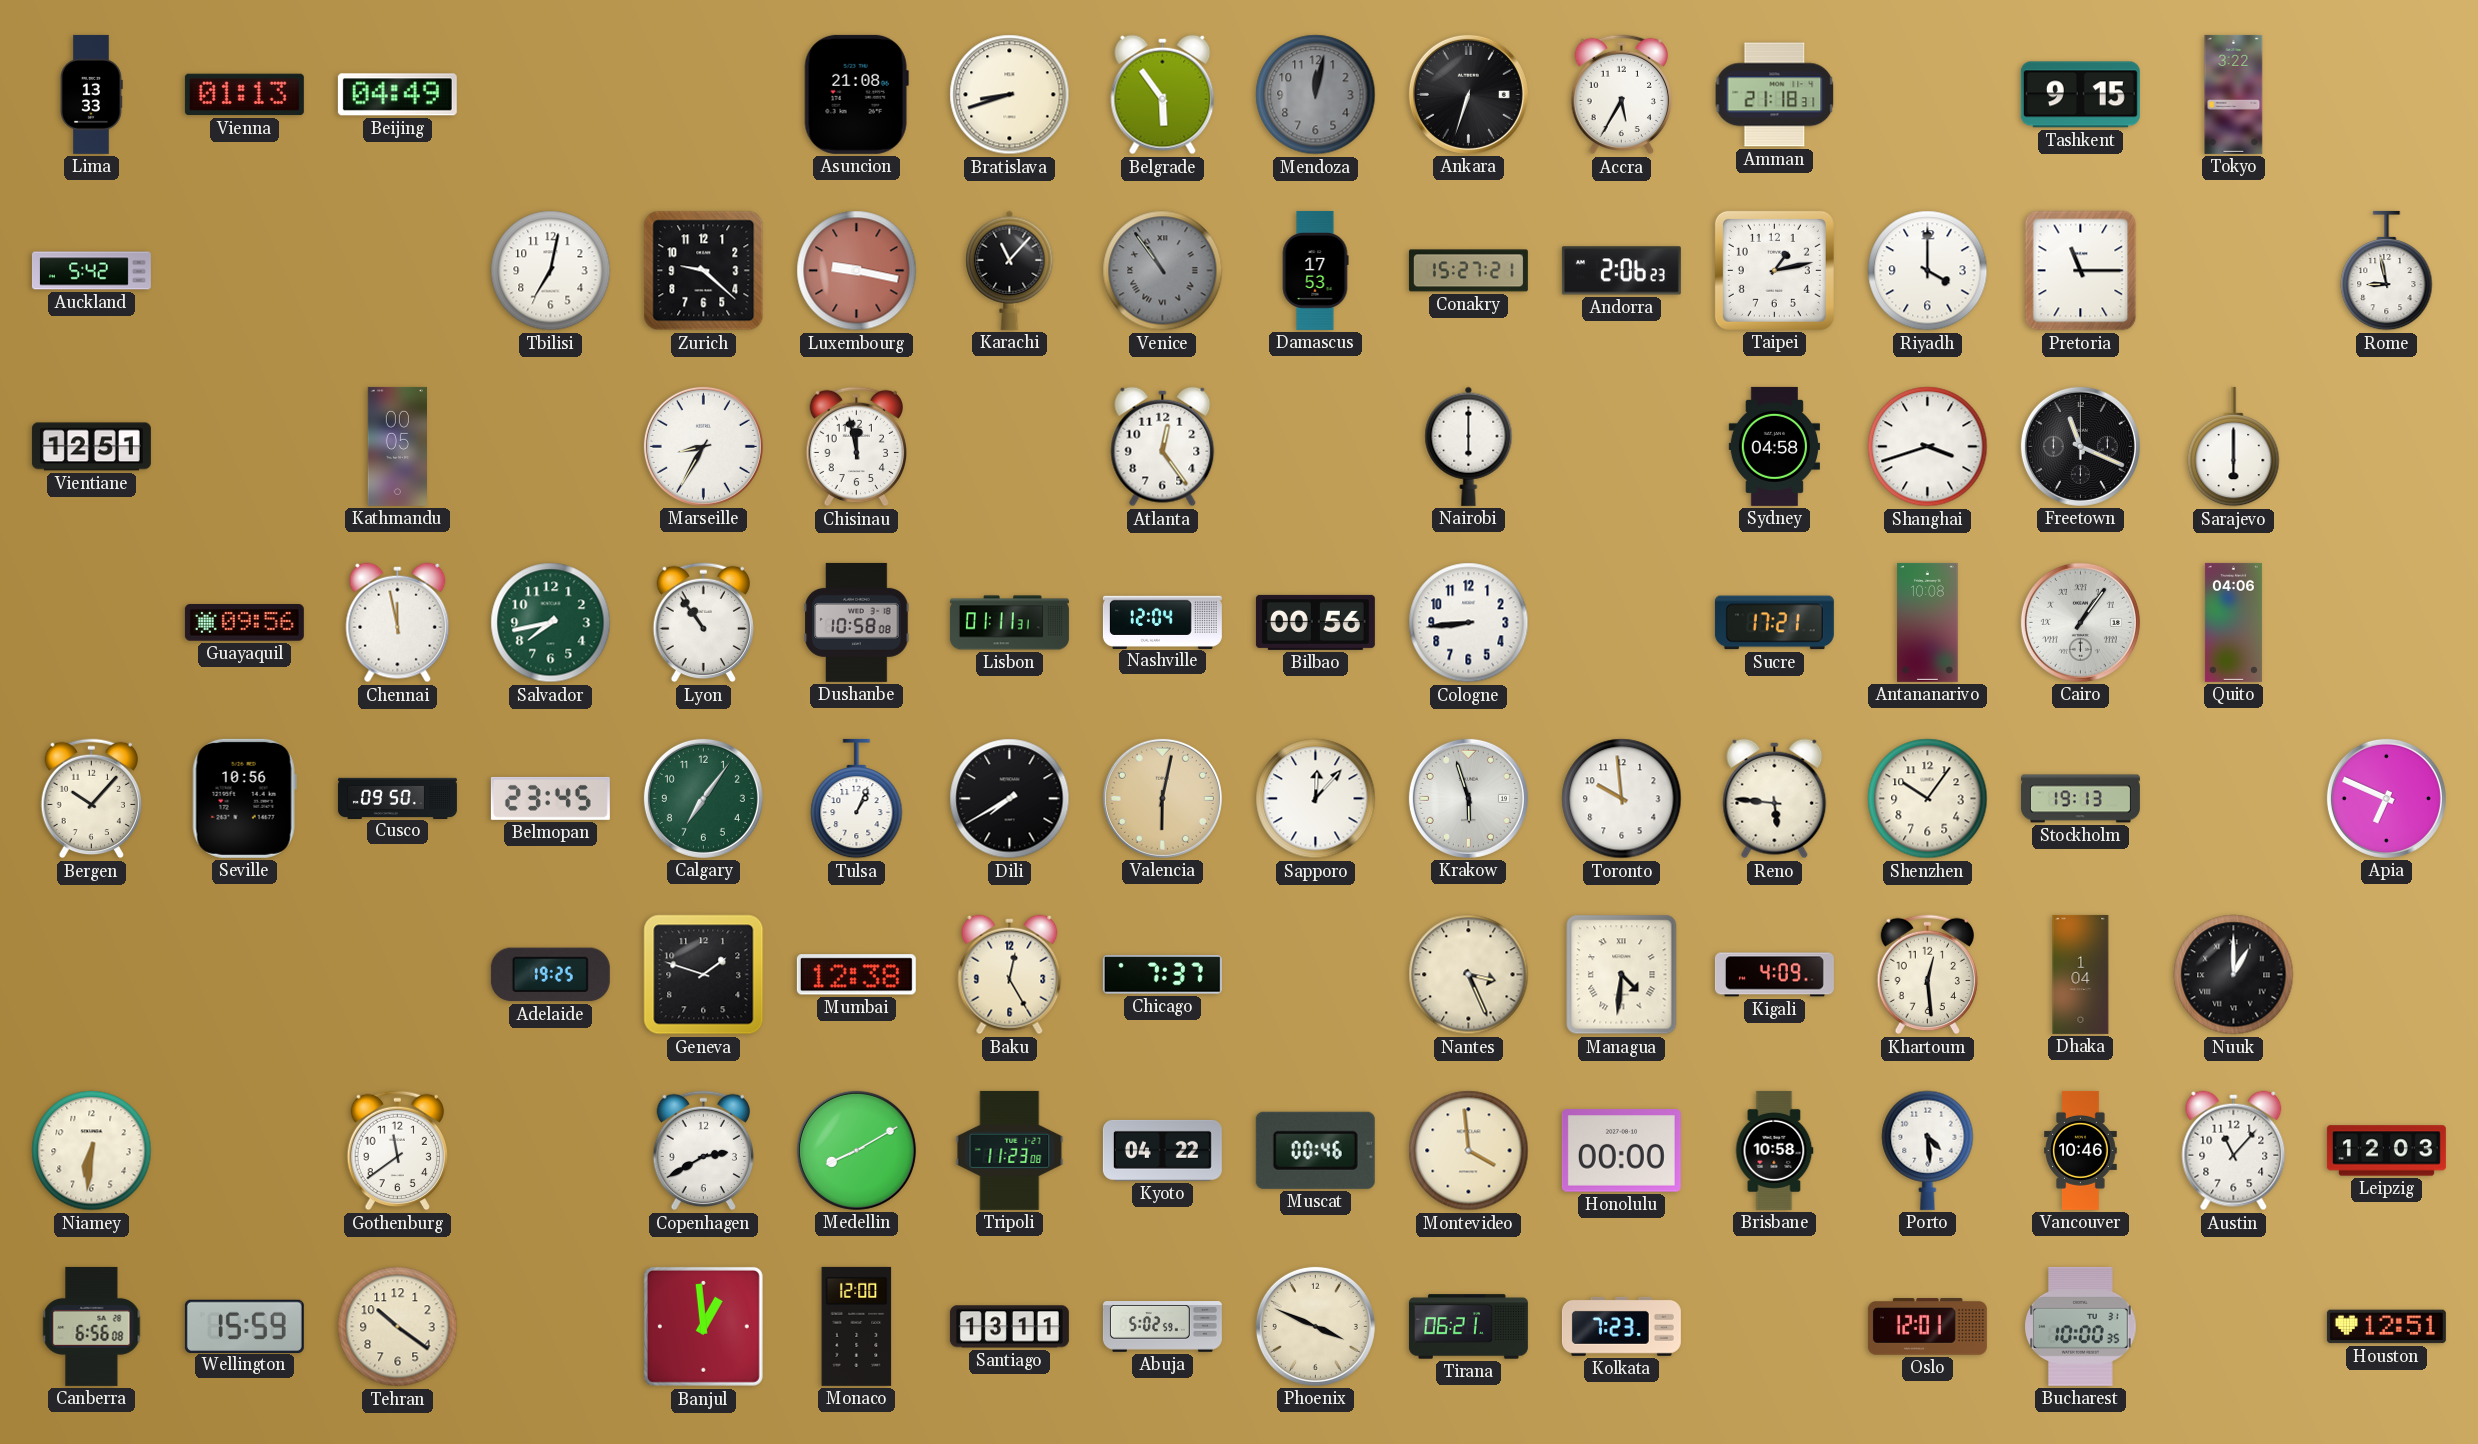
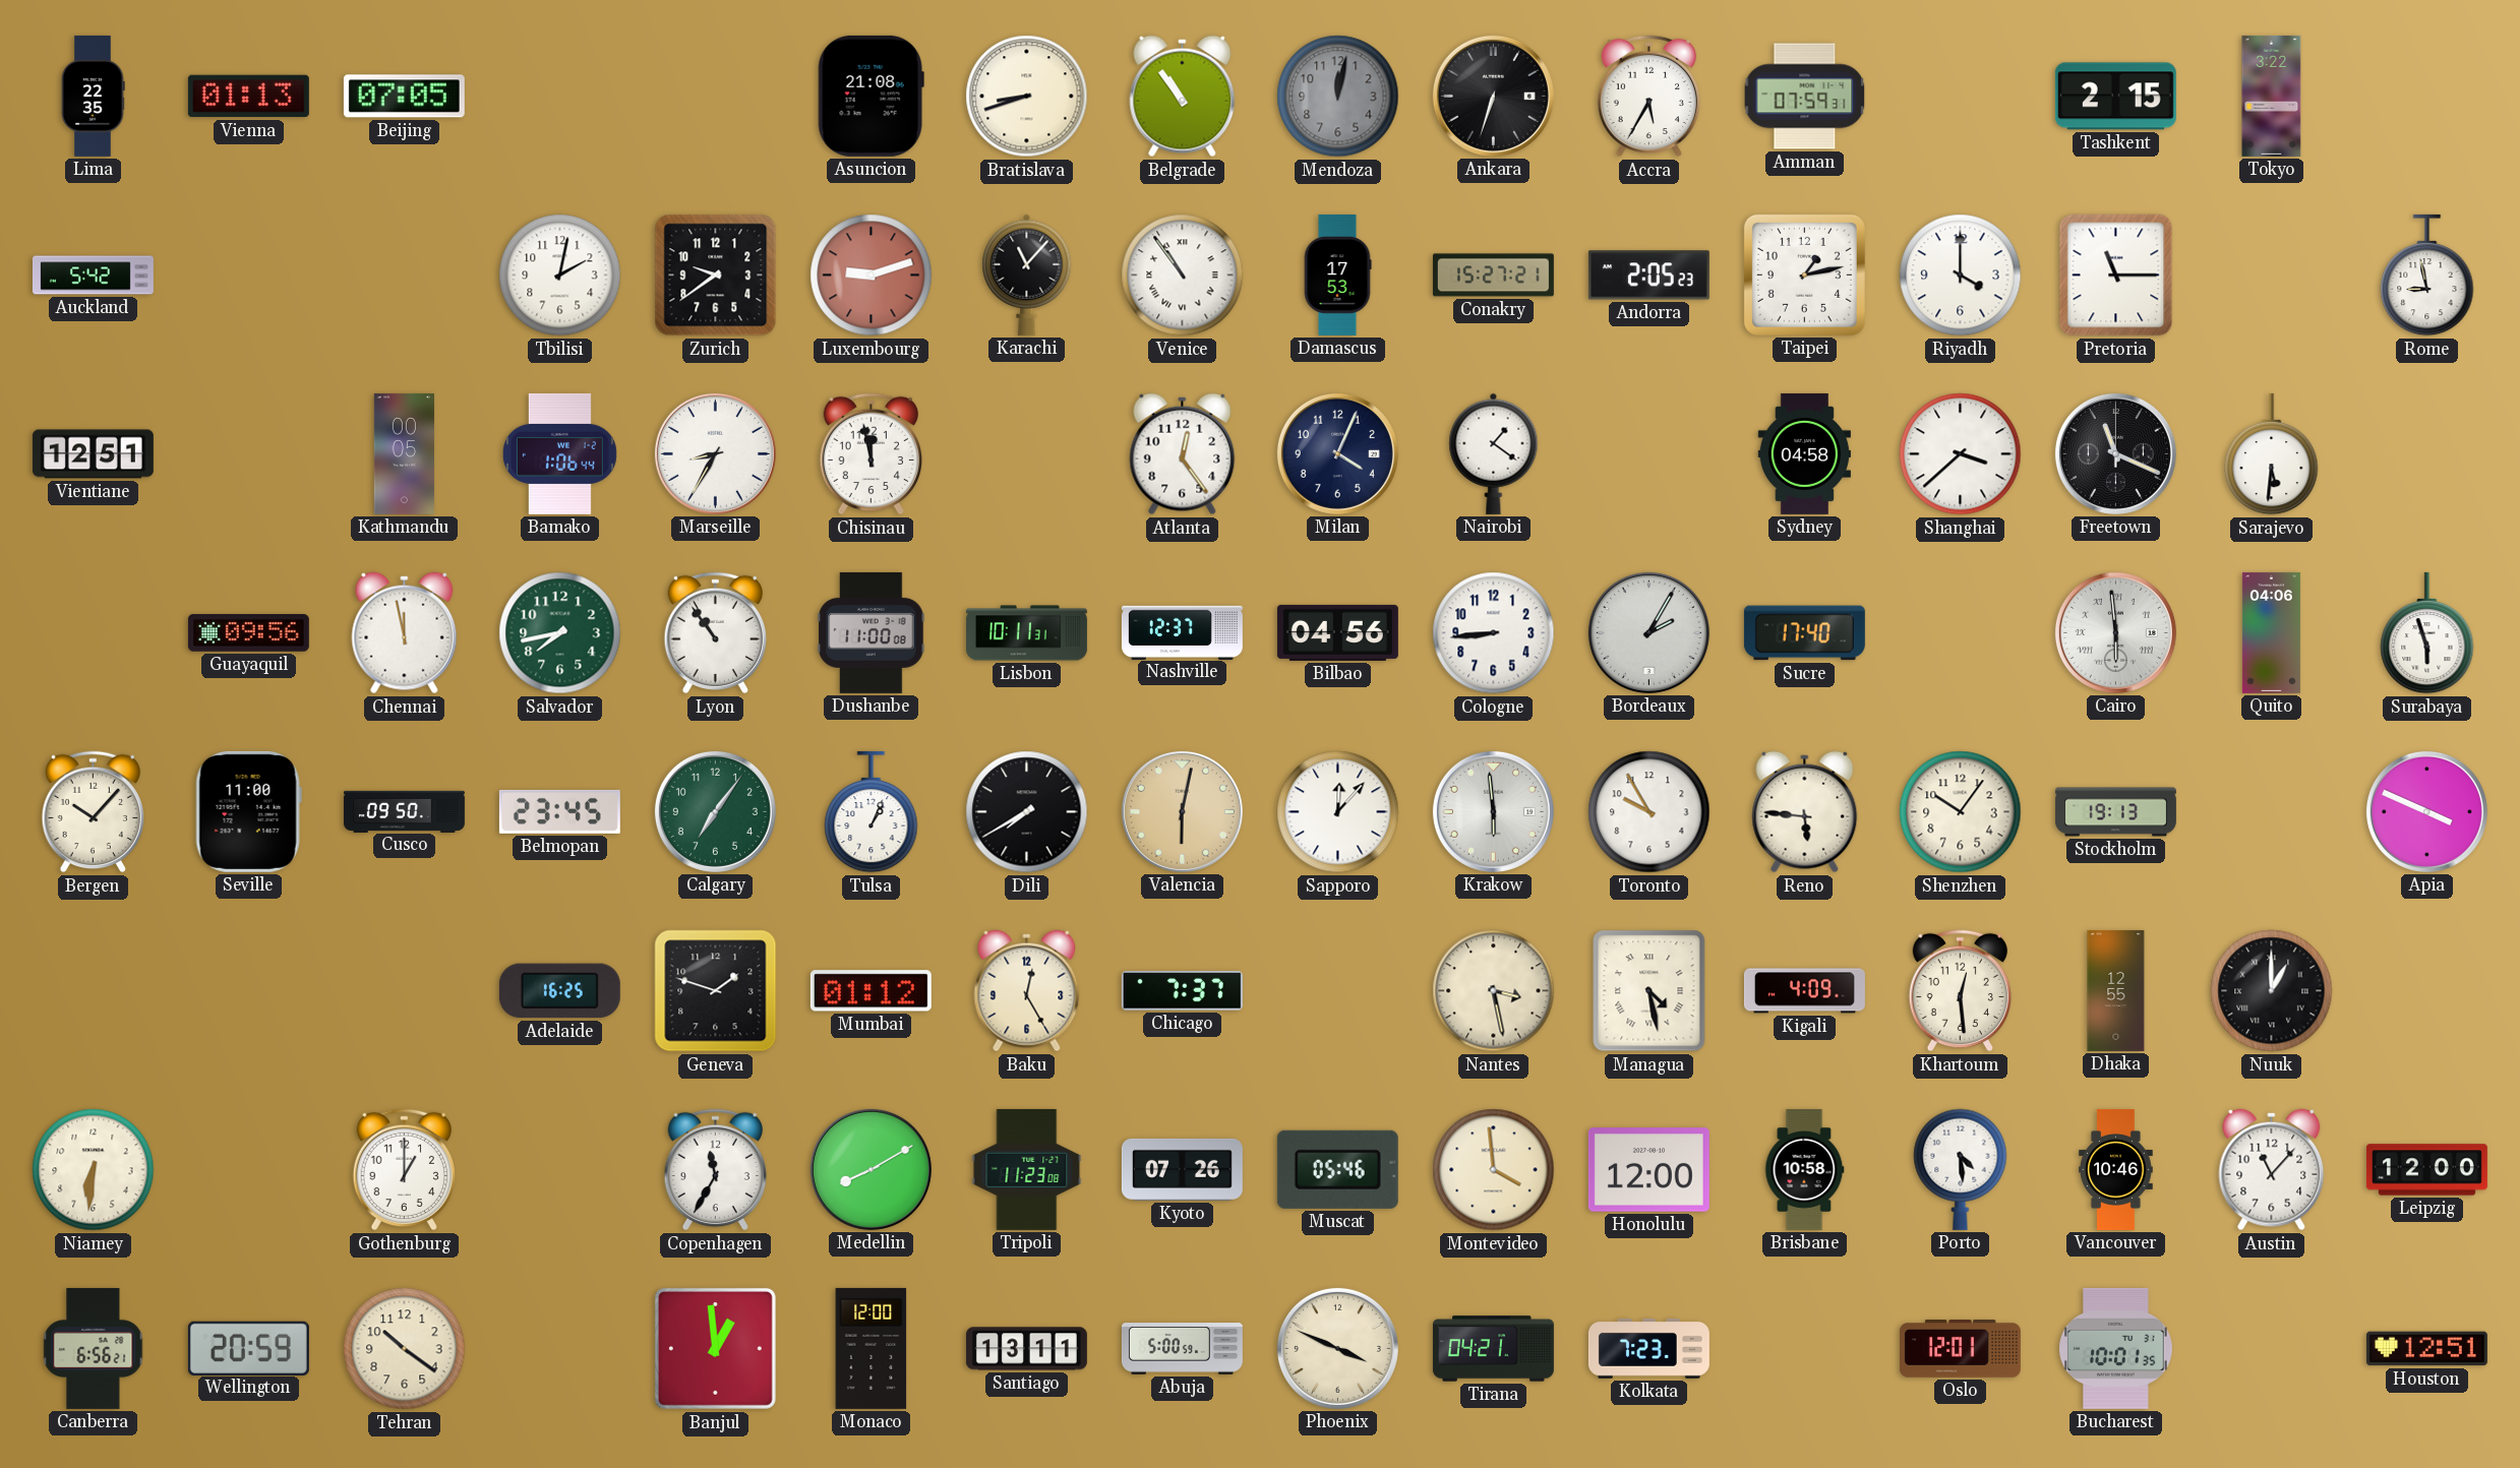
Lima: 13:33 -> 22:35 (93, 96)
Beijing: 04:49 -> 07:05 (404, 97)
Belgrade: 5:54 -> 10:54 (1183, 97)
Amman: 21:18 -> 07:59 (1805, 97)
Tashkent: 9:15 -> 2:15 (2115, 97)
Tbilisi: 7:02 -> 2:02 (560, 276)
Zurich: 9:22 -> 9:39 (716, 276)
Luxembourg: 9:17 -> 9:12 (872, 276)
Venice dial: grey -> white (1183, 276)
Andorra: 2:06 -> 2:05 (1648, 276)
Bamako: none -> 1:06 (559, 453)
Milan: none -> 4:04 (1337, 453)
Nairobi: 6:00 -> 1:21 (1494, 453)
Shanghai: 3:42 -> 3:38 (1961, 454)
Sarajevo: 6:00 -> 5:31 (2272, 454)
Dushanbe: 10:58 -> 11:00 (872, 632)
Lisbon: 01:11 -> 10:11 (1026, 633)
Nashville: 12:04 -> 12:37 (1182, 632)
Bilbao: 00:56 -> 04:56 (1337, 632)
Bordeaux: none -> 2:05 (1648, 632)
Sucre: 17:21 -> 17:40 (1804, 633)
Antananarivo: 10:08 -> none (1928, 622)
Cairo: 1:06 -> 5:59 (2115, 632)
Surabaya: none -> 5:57 (2427, 633)
Seville: 10:56 -> 11:00 (248, 811)
Krakow: 5:57 -> 5:59 (1493, 811)
Toronto: 9:59 -> 9:55 (1649, 812)
Apia: 6:49 -> 3:49 (2426, 811)
Adelaide: 19:25 -> 16:25 (559, 991)
Mumbai: 12:38 -> 01:12 (871, 991)
Nantes: 3:26 -> 3:28 (1494, 991)
Managua: 4:31 -> 4:28 (1649, 991)
Dhaka: 1:04 -> 12:55 (2116, 990)
Gothenburg: 11:39 -> 1:00 (404, 1170)
Copenhagen: 2:40 -> 11:35 (715, 1170)
Kyoto: 04:22 -> 07:26 (1182, 1169)
Muscat: 00:46 -> 05:46 (1337, 1169)
Honolulu: 00:00 -> 12:00 (1648, 1170)
Leipzig: 12:03 -> 12:00 (2426, 1170)
Canberra: 6:56:08 -> 6:56:21 (94, 1348)
Wellington: 15:59 -> 20:59 (248, 1348)
Abuja: 5:02 -> 5:00 (1182, 1349)
Tirana: 06:21 -> 04:21 (1493, 1349)
Bucharest: 10:00 -> 10:01 (2116, 1348)
